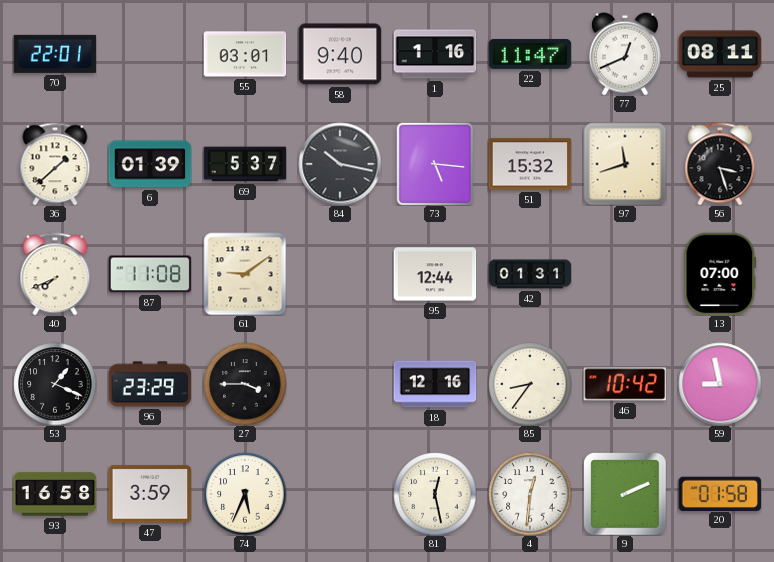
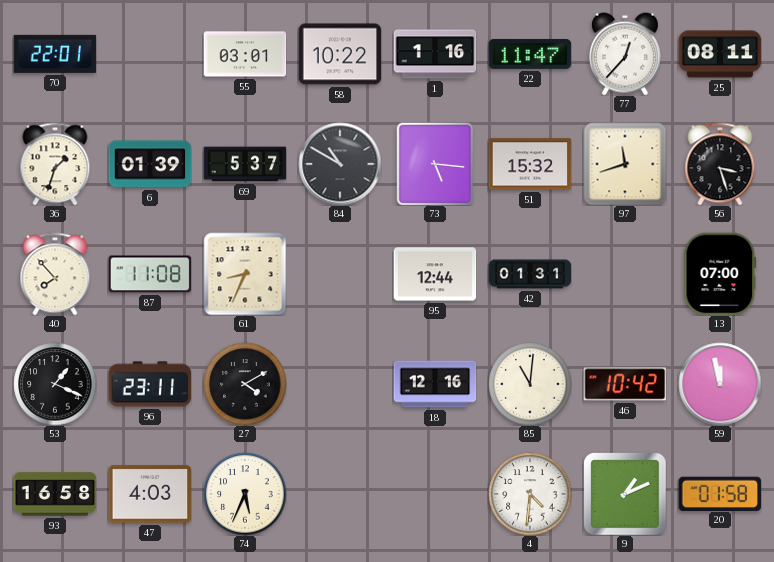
58: 9:40 -> 10:22 (340, 54)
77: 12:41 -> 12:37 (625, 54)
36: 1:38 -> 1:33 (55, 164)
84: 10:17 -> 10:50 (340, 164)
40: 7:41 -> 7:53 (55, 274)
61: 9:09 -> 8:34 (245, 274)
96: 23:29 -> 23:11 (150, 384)
27: 3:45 -> 4:10 (245, 384)
85: 8:36 -> 11:01 (530, 384)
59: 8:58 -> 11:58 (720, 384)
47: 3:59 -> 4:03 (150, 494)
81: 12:28 -> none (435, 494)
4: 12:31 -> 4:31 (530, 494)
9: 2:11 -> 1:11 (625, 494)
